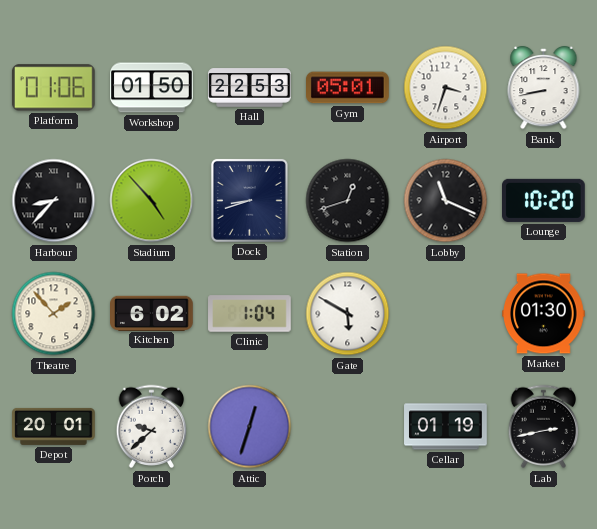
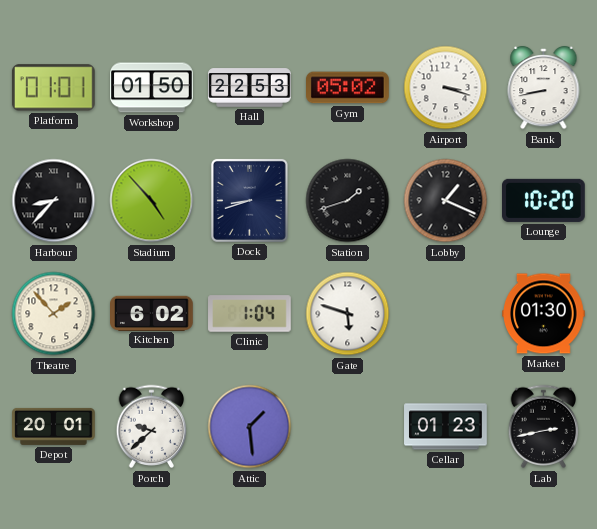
Platform: 01:06 -> 01:01 (53, 88)
Gym: 05:01 -> 05:02 (348, 88)
Airport: 3:33 -> 3:18 (446, 88)
Station: 12:42 -> 1:42 (348, 201)
Lobby: 11:19 -> 1:19 (446, 201)
Gate: 5:50 -> 5:48 (348, 314)
Attic: 12:33 -> 1:29 (250, 427)
Cellar: 01:19 -> 01:23 (446, 427)
